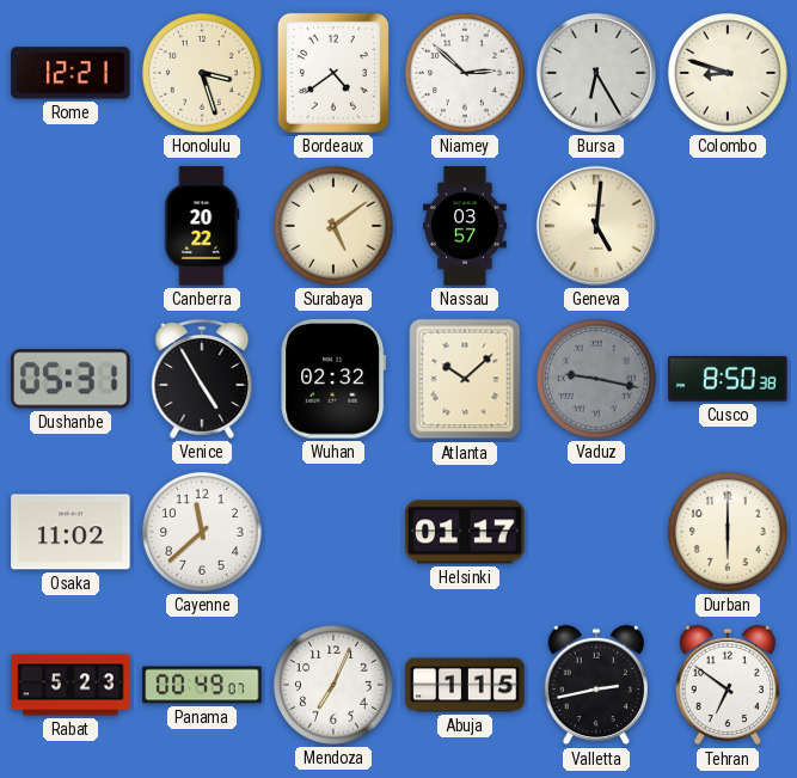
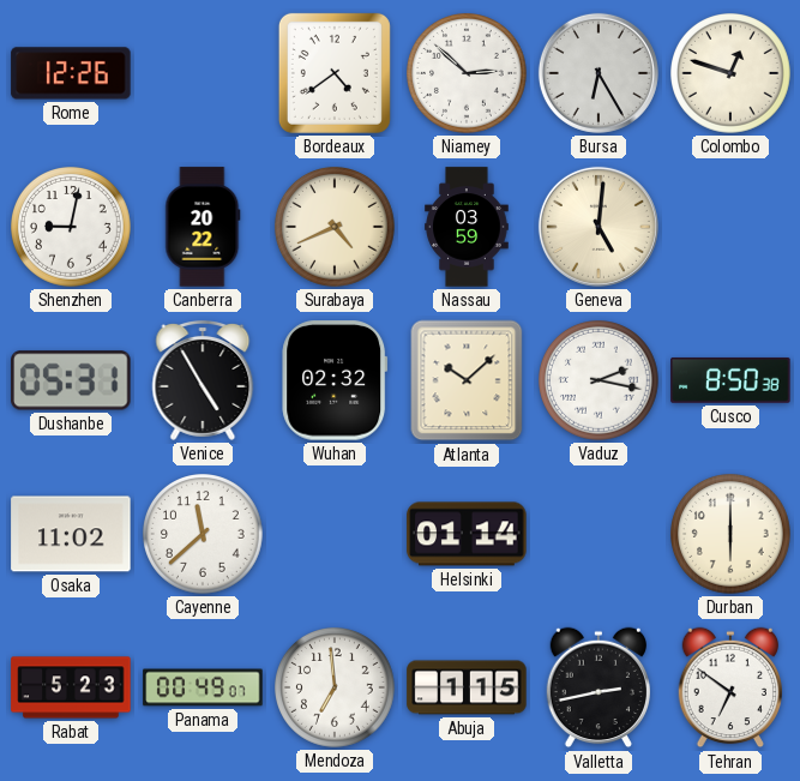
Rome: 12:21 -> 12:26 (71, 73)
Honolulu: 3:27 -> none (203, 74)
Colombo: 8:48 -> 12:48 (732, 74)
Shenzhen: none -> 9:02 (72, 228)
Surabaya: 5:09 -> 4:41 (336, 228)
Nassau: 03:57 -> 03:59 (467, 227)
Vaduz: 9:17 -> 2:17 (600, 382)
Vaduz dial: grey -> white (600, 382)
Helsinki: 01:17 -> 01:14 (467, 534)
Mendoza: 7:04 -> 6:59 (336, 689)
